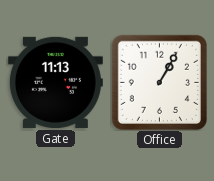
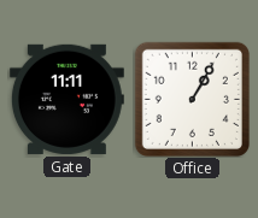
Gate: 11:13 -> 11:11 (66, 99)
